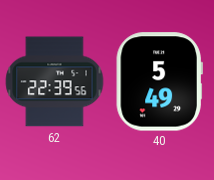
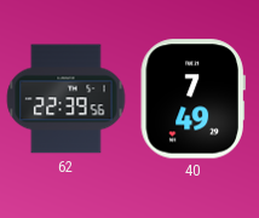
40: 5:49 -> 7:49 (192, 99)
